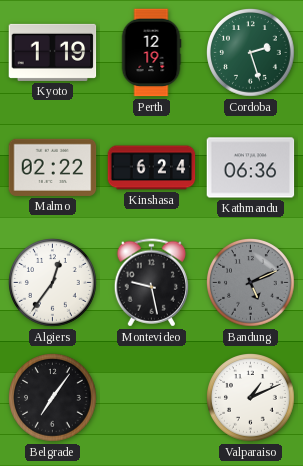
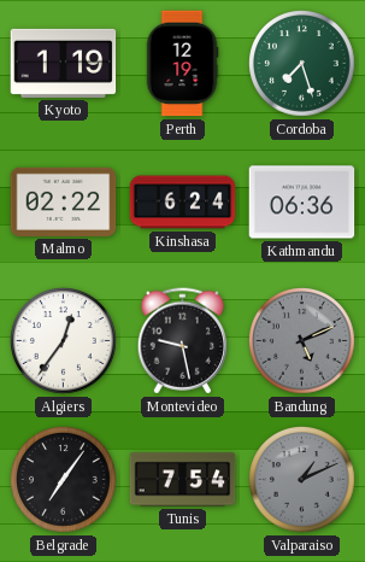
Cordoba: 2:27 -> 7:27 (302, 64)
Tunis: none -> 7:54 (183, 480)
Valparaiso dial: white -> grey (302, 480)
